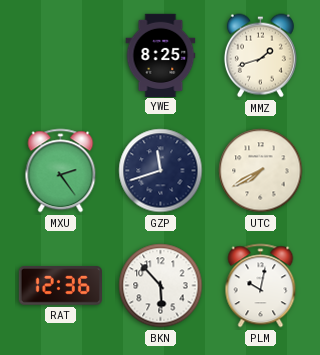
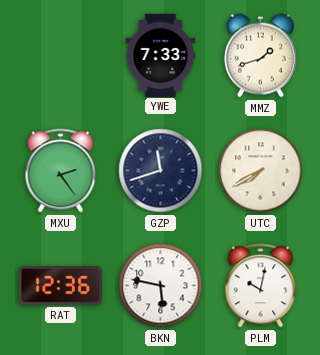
YWE: 8:25 -> 7:33 (161, 55)
BKN: 5:53 -> 5:47 (161, 286)
